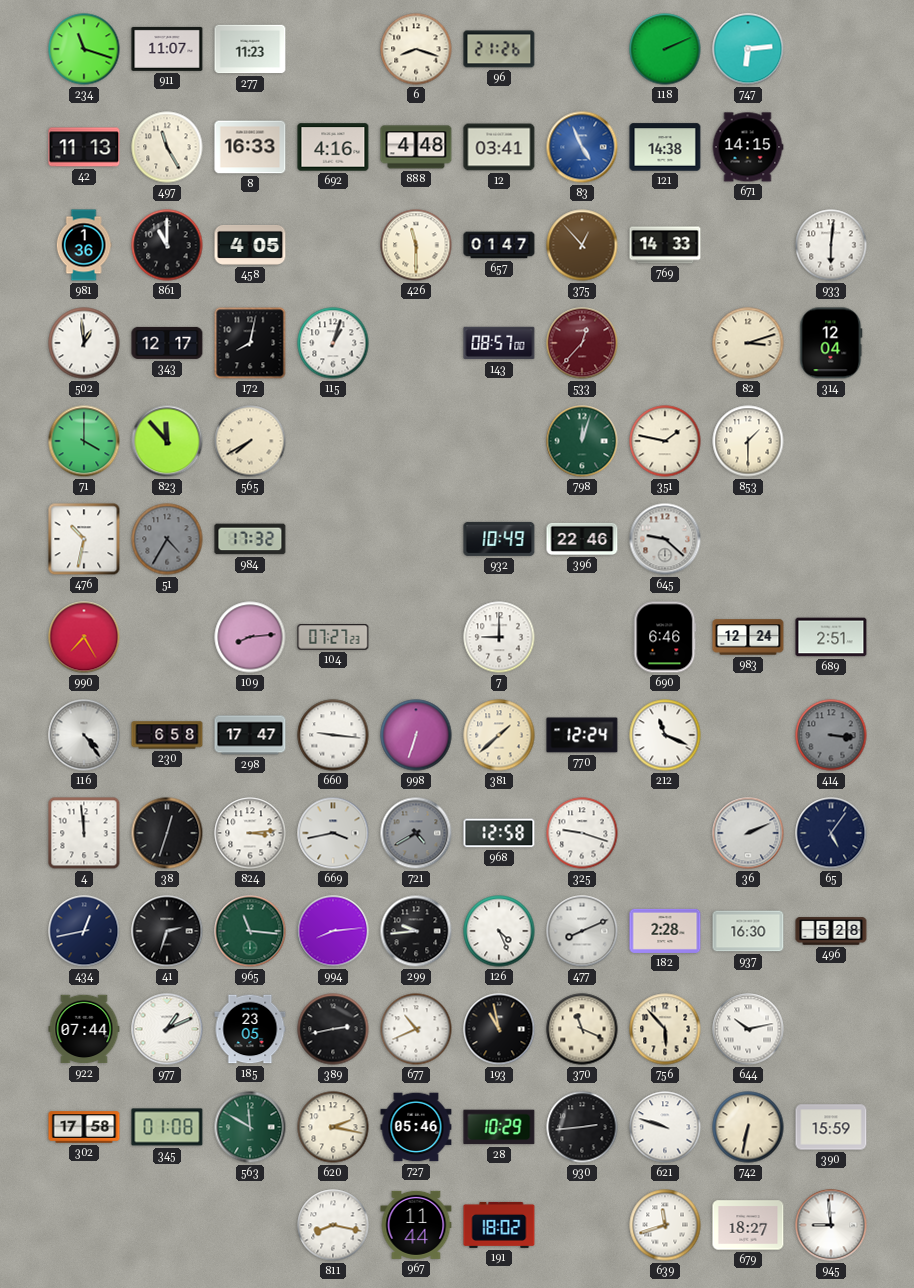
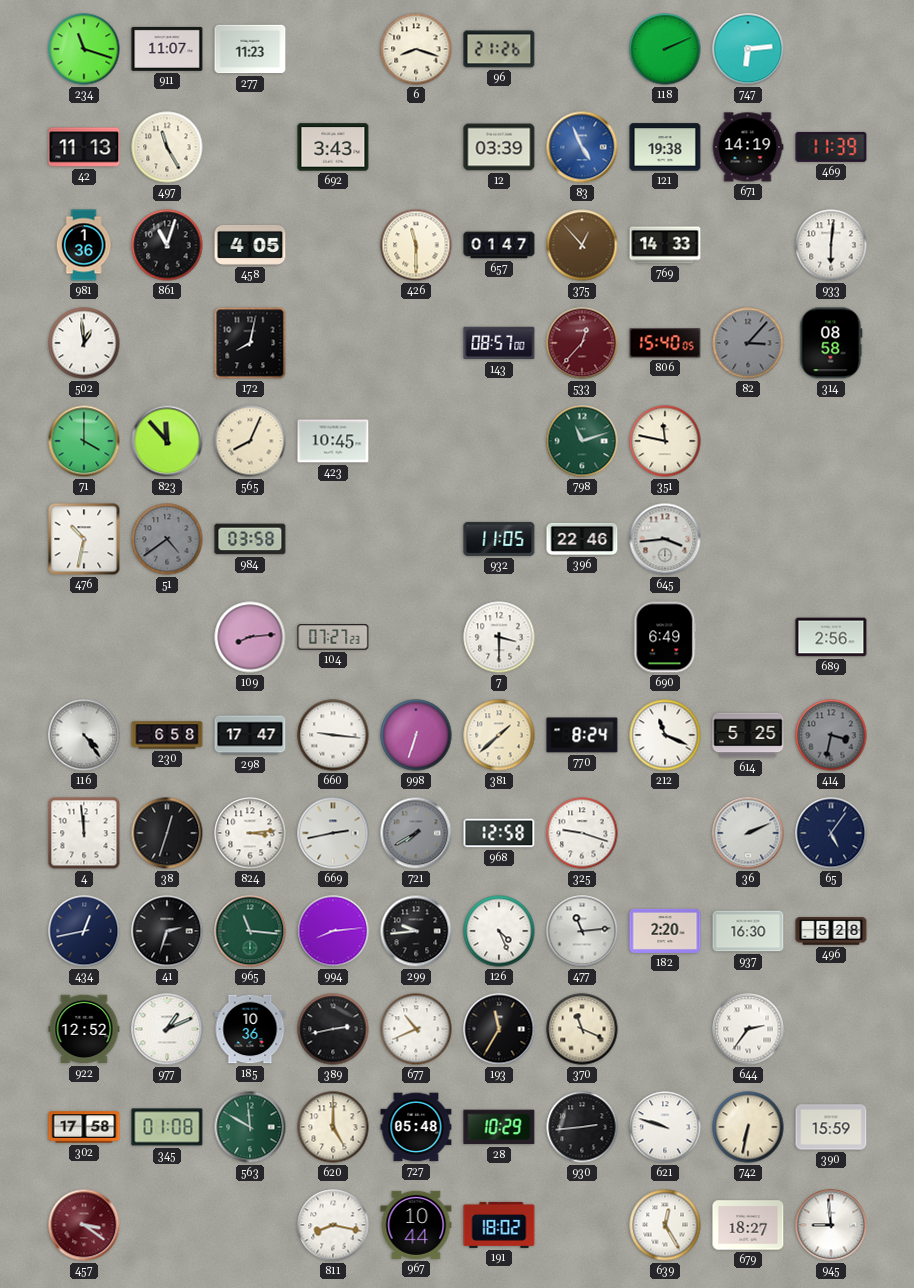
8: 16:33 -> none (250, 147)
692: 4:16 -> 3:43 (333, 147)
888: 4:48 -> none (416, 147)
12: 03:41 -> 03:39 (499, 147)
121: 14:38 -> 19:38 (665, 147)
671: 14:15 -> 14:19 (748, 147)
469: none -> 11:39 (831, 147)
861: 11:00 -> 11:03 (167, 245)
343: 12:17 -> none (167, 343)
115: 1:03 -> none (333, 343)
806: none -> 15:40 (665, 343)
82: 3:12 -> 3:07 (748, 343)
82 dial: cream -> grey (748, 343)
314: 12:04 -> 08:58 (831, 343)
565: 7:40 -> 8:04 (250, 441)
423: none -> 10:45 (333, 441)
798: 12:03 -> 11:12 (582, 441)
351: 1:47 -> 11:47 (665, 441)
853: 1:30 -> none (748, 441)
51: 4:35 -> 4:39 (167, 539)
984: 17:32 -> 03:58 (250, 539)
932: 10:49 -> 11:05 (499, 539)
645: 9:22 -> 3:44 (665, 539)
990: 7:25 -> none (84, 637)
7: 9:00 -> 3:30 (499, 637)
690: 6:46 -> 6:49 (665, 637)
983: 12:24 -> none (748, 637)
689: 2:51 -> 2:56 (831, 637)
770: 12:24 -> 8:24 (582, 735)
614: none -> 5:25 (748, 735)
414: 3:16 -> 3:32 (831, 735)
669: 3:43 -> 2:43 (333, 833)
721: 4:40 -> 7:40 (416, 833)
477: 8:11 -> 11:14 (582, 931)
182: 2:28 -> 2:20 (665, 931)
922: 07:44 -> 12:52 (84, 1029)
185: 23:05 -> 10:36 (250, 1029)
193: 10:58 -> 11:35 (499, 1029)
756: 5:53 -> none (665, 1029)
644: 10:13 -> 2:36 (748, 1029)
620: 2:17 -> 5:00 (333, 1127)
727: 05:46 -> 05:48 (416, 1127)
457: none -> 3:21 (84, 1225)
967: 11:44 -> 10:44 (416, 1225)
639: 11:42 -> 12:25 (665, 1225)
